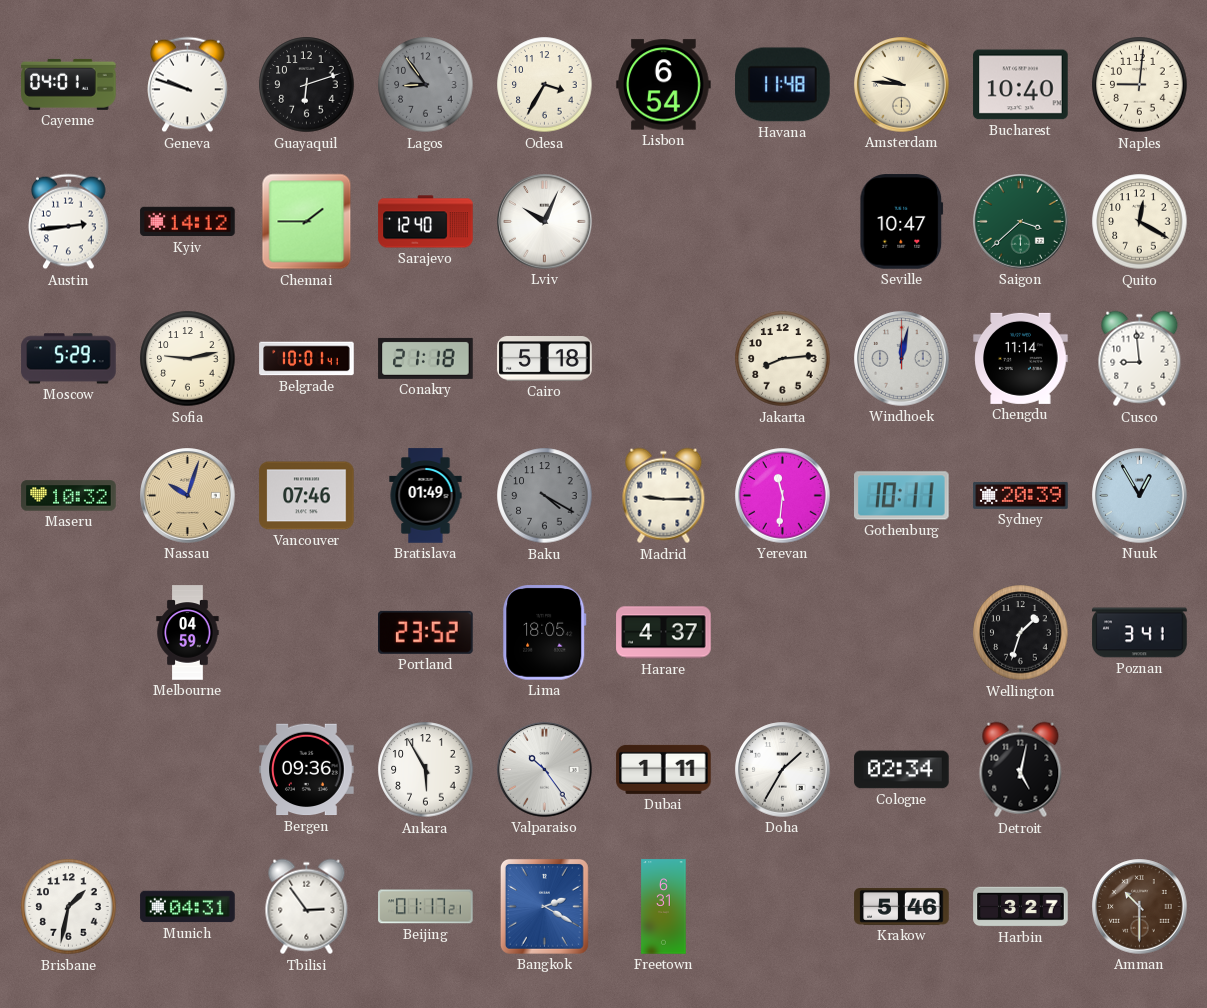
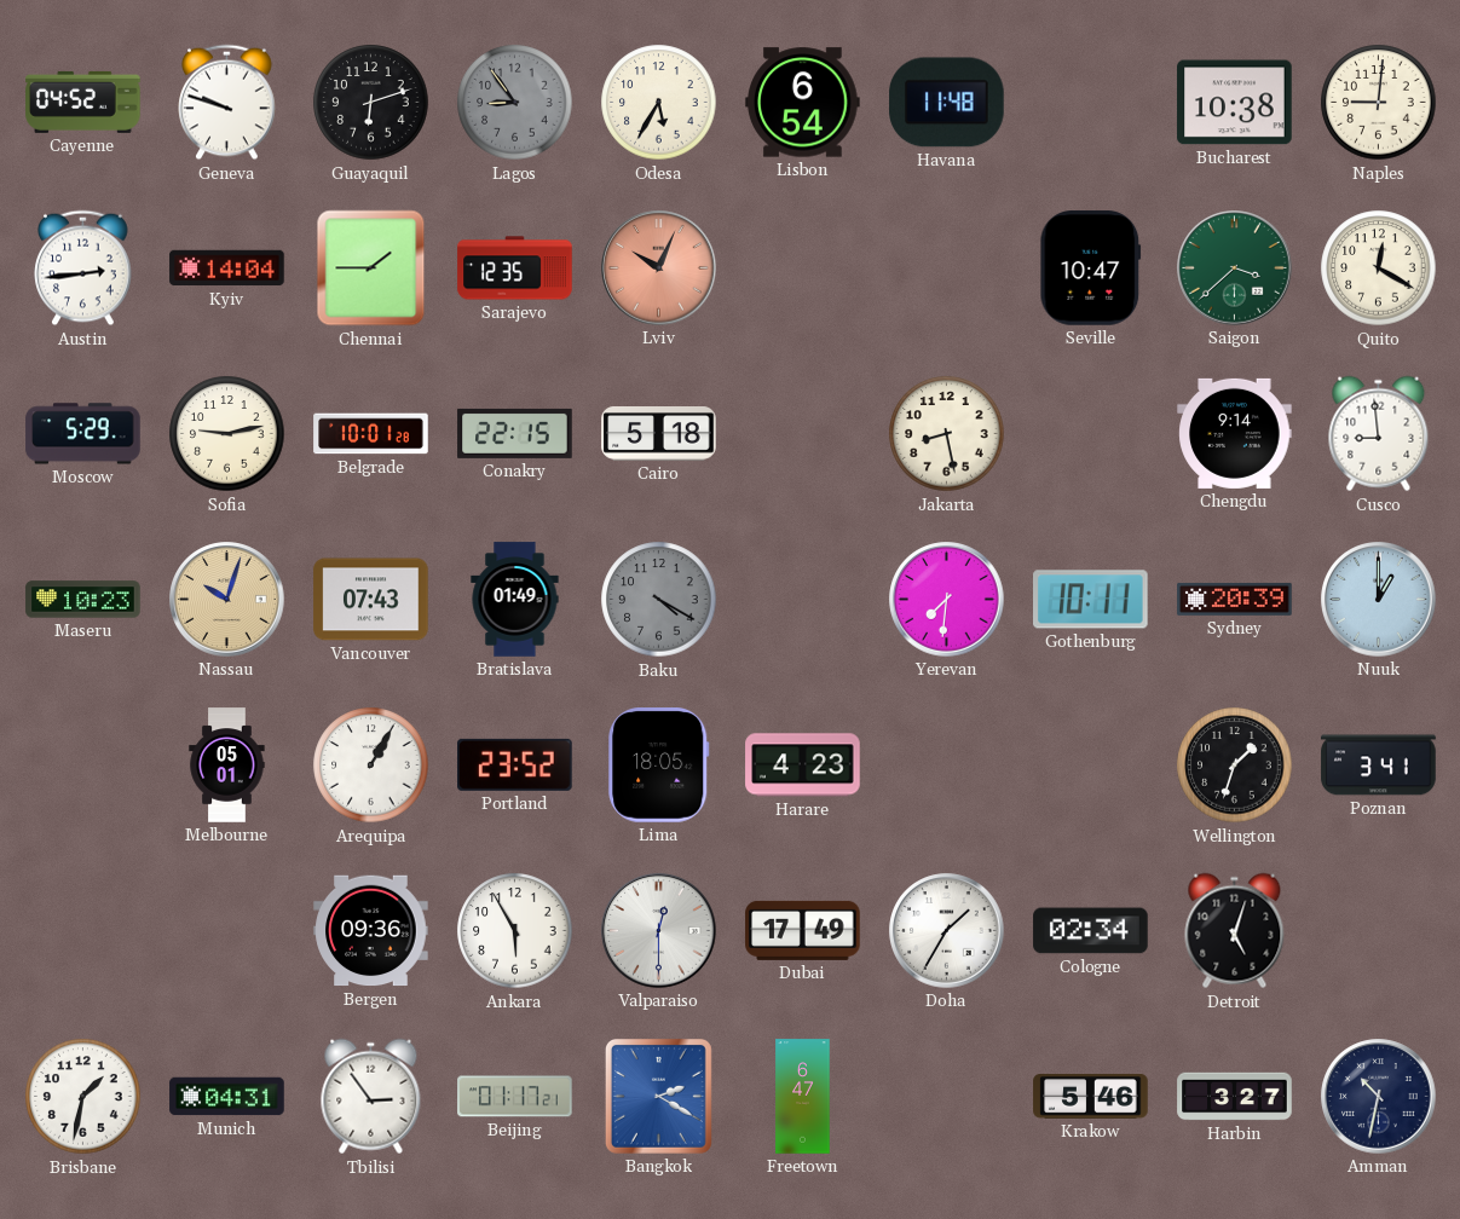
Cayenne: 04:01 -> 04:52 (83, 102)
Odesa: 3:35 -> 5:35 (659, 103)
Amsterdam: 9:46 -> none (902, 85)
Bucharest: 10:40 -> 10:38 (1235, 103)
Kyiv: 14:12 -> 14:04 (227, 268)
Sarajevo: 12:40 -> 12:35 (515, 268)
Lviv dial: white -> salmon (659, 268)
Belgrade: 10:01:41 -> 10:01:28 (371, 434)
Conakry: 21:18 -> 22:15 (515, 433)
Jakarta: 8:14 -> 8:28 (947, 434)
Windhoek: 12:02 -> none (902, 359)
Chengdu: 11:14 -> 9:14 (1235, 433)
Maseru: 10:32 -> 10:23 (83, 600)
Vancouver: 07:46 -> 07:43 (371, 600)
Madrid: 9:15 -> none (664, 496)
Yerevan: 11:31 -> 7:31 (947, 600)
Nuuk: 12:55 -> 1:00 (1379, 600)
Melbourne: 04:59 -> 05:01 (227, 766)
Arequipa: none -> 1:05 (371, 766)
Harare: 4:37 -> 4:23 (803, 766)
Valparaiso: 10:24 -> 12:30 (659, 931)
Dubai: 1:11 -> 17:49 (803, 930)
Detroit: 5:02 -> 5:03 (1235, 931)
Freetown: 6:31 -> 6:47 (803, 1097)
Amman: 10:30 -> 10:32 (1379, 1097)
Amman dial: brown -> navy (1379, 1097)
